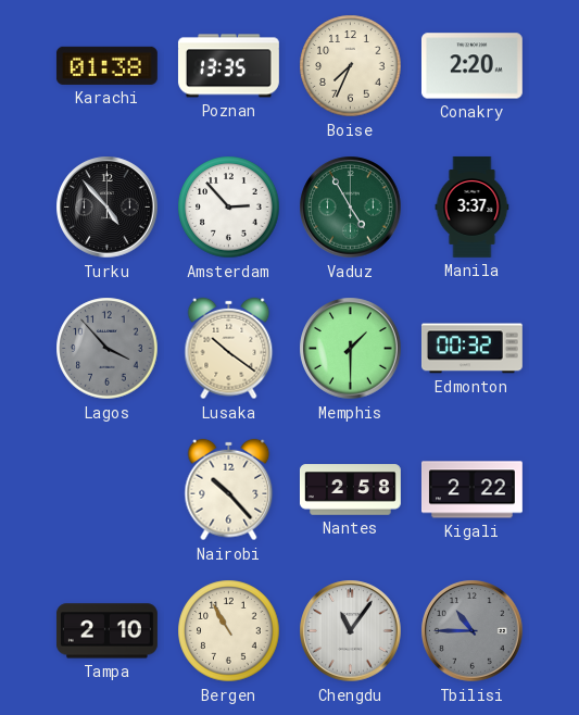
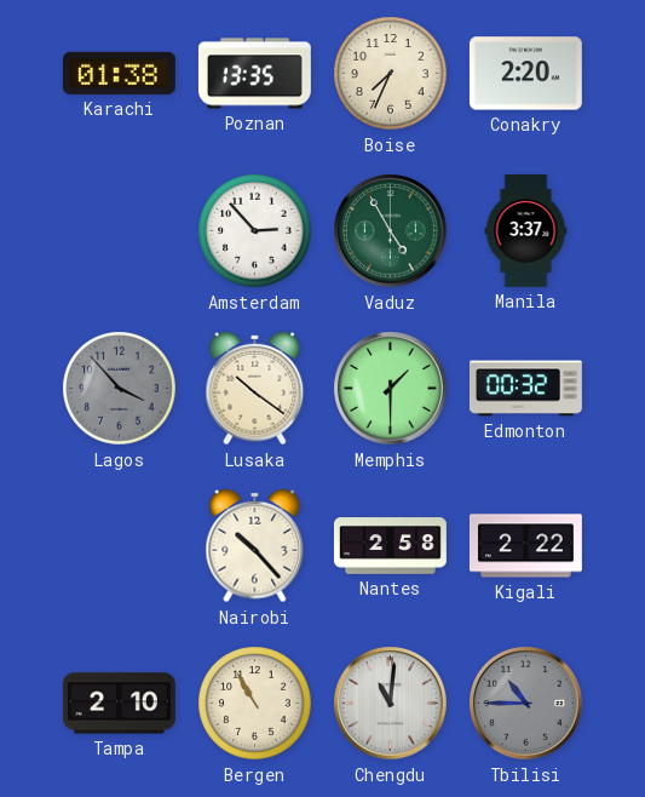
Turku: 4:53 -> none (108, 208)
Chengdu: 11:06 -> 11:01 (391, 704)
